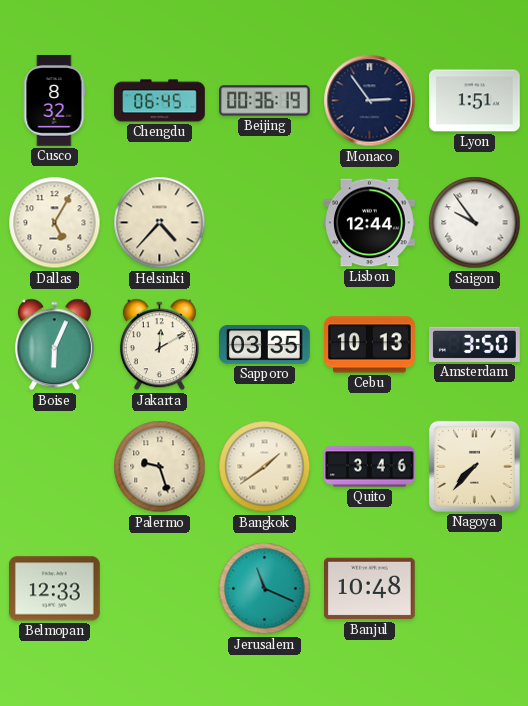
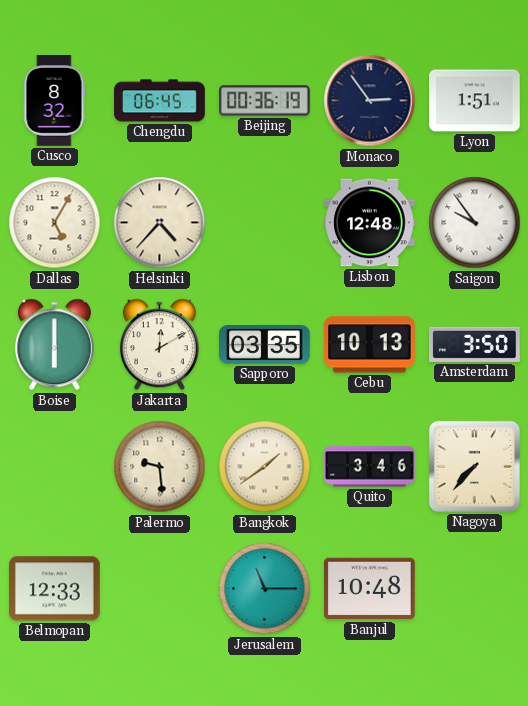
Lisbon: 12:44 -> 12:48 (370, 223)
Boise: 6:04 -> 6:00 (54, 345)
Palermo: 9:27 -> 9:29 (160, 467)
Jerusalem: 11:19 -> 11:15 (265, 589)
